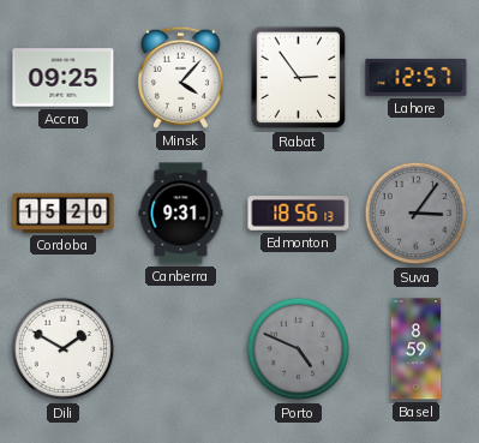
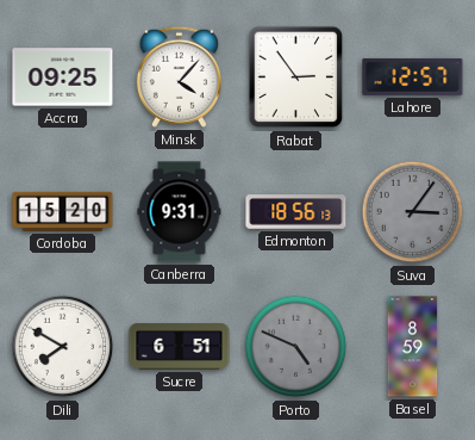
Dili: 1:50 -> 7:50 (63, 347)
Sucre: none -> 6:51 (180, 347)
